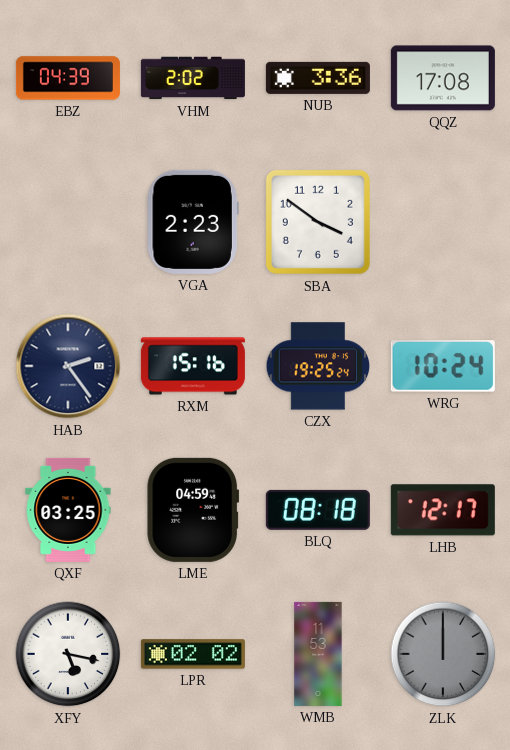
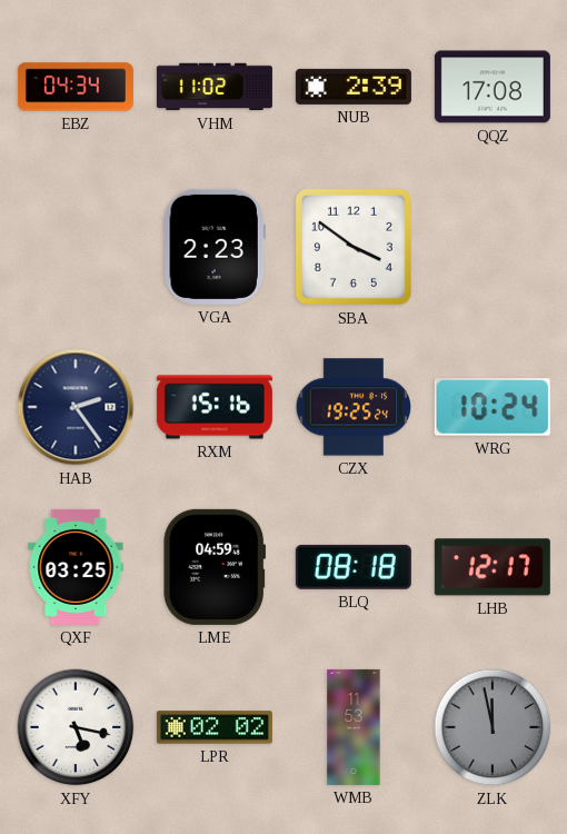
EBZ: 04:39 -> 04:34 (76, 87)
VHM: 2:02 -> 11:02 (215, 87)
NUB: 3:36 -> 2:39 (354, 87)
ZLK: 12:00 -> 11:58 (493, 727)
